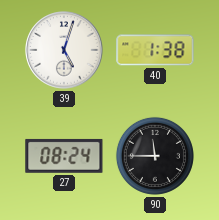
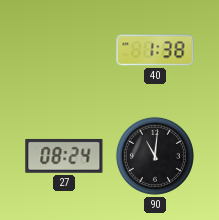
39: 5:03 -> none (64, 50)
90: 11:45 -> 11:01 (155, 156)
